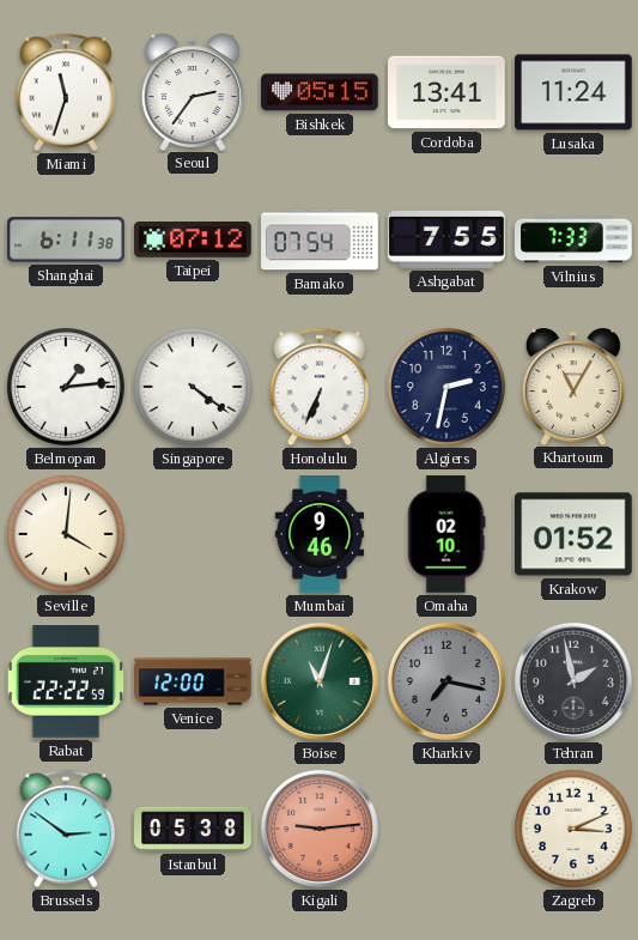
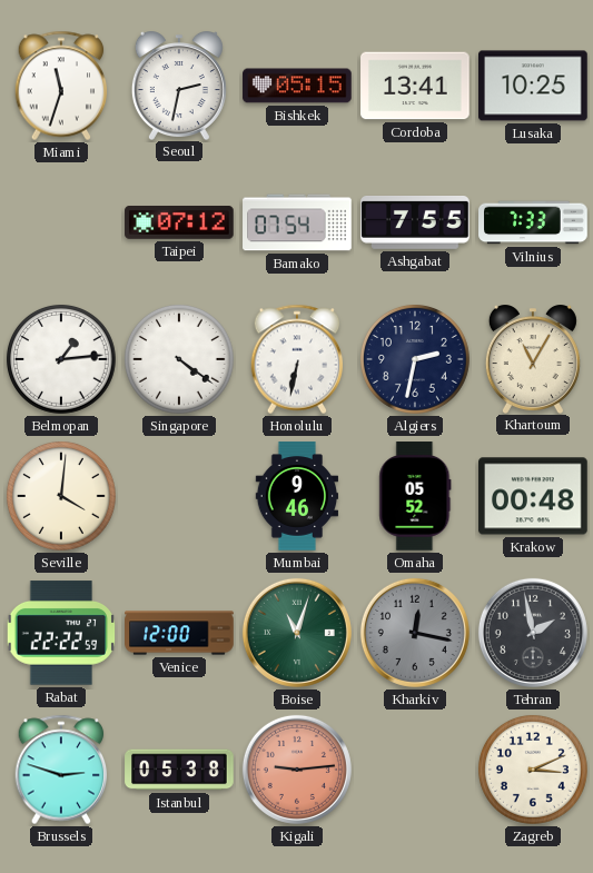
Seoul: 2:36 -> 2:32 (179, 86)
Lusaka: 11:24 -> 10:25 (534, 86)
Shanghai: 6:11 -> none (66, 239)
Honolulu: 6:34 -> 6:32 (297, 359)
Omaha: 02:10 -> 05:52 (415, 496)
Krakow: 01:52 -> 00:48 (534, 496)
Kharkiv: 7:17 -> 12:17 (415, 633)
Brussels: 2:51 -> 2:48 (61, 770)
